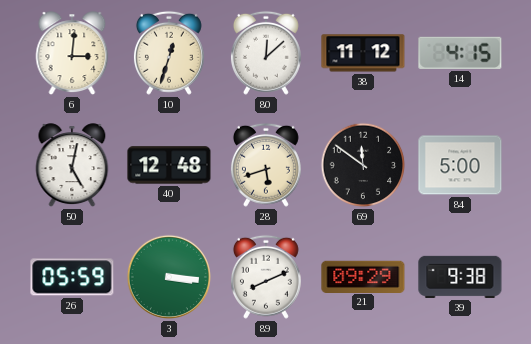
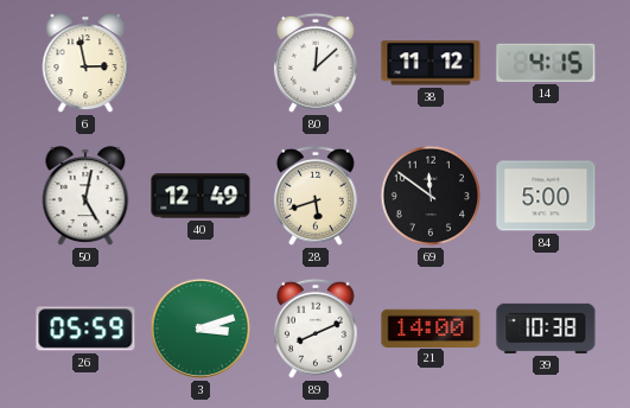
6: 3:01 -> 2:58 (85, 64)
10: 12:33 -> none (169, 53)
40: 12:48 -> 12:49 (201, 196)
3: 3:16 -> 3:12 (201, 329)
21: 09:29 -> 14:00 (431, 327)
39: 9:38 -> 10:38 (546, 329)
